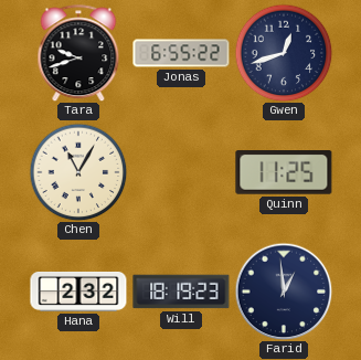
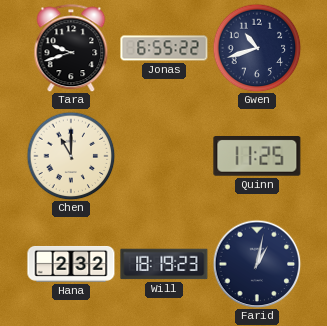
Gwen: 12:42 -> 10:42 (257, 48)
Chen: 11:05 -> 11:00 (71, 156)
Farid: 12:59 -> 1:02 (257, 264)
